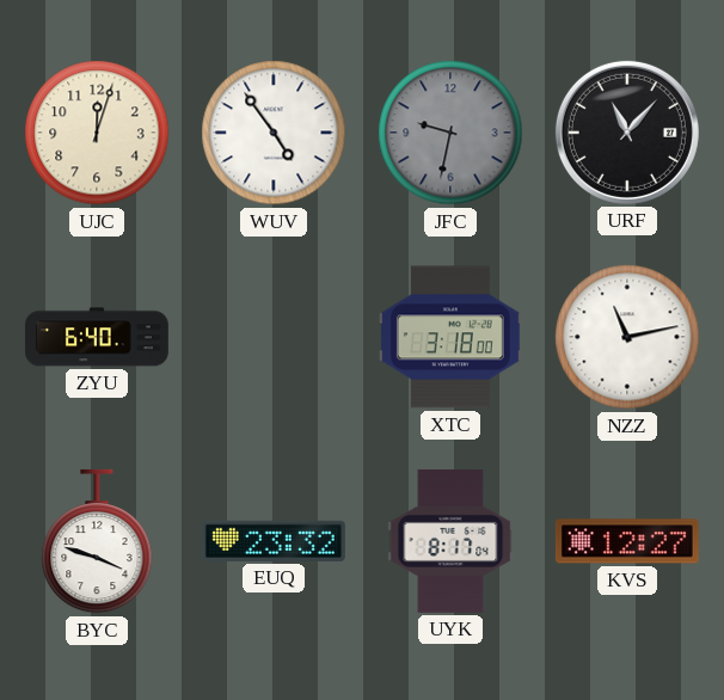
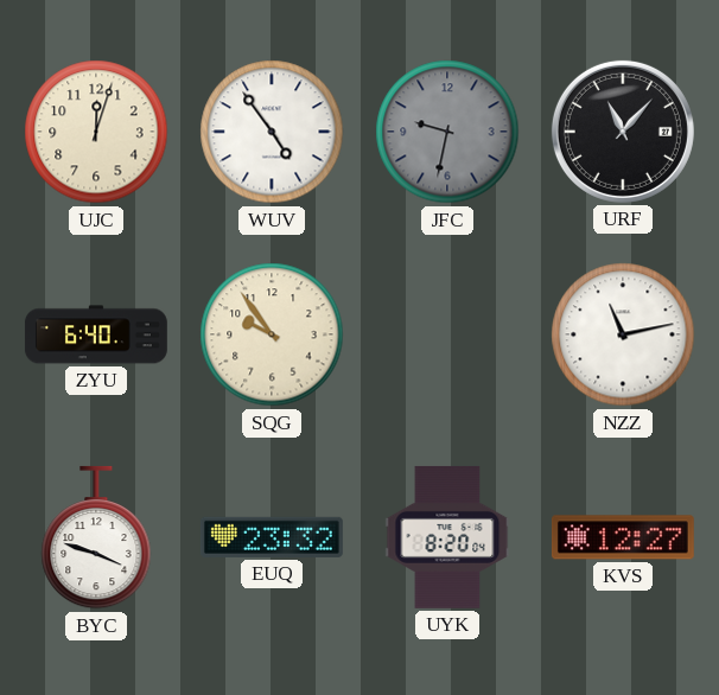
SQG: none -> 9:54 (272, 334)
XTC: 3:18 -> none (450, 337)
UYK: 8:17 -> 8:20 (447, 537)
